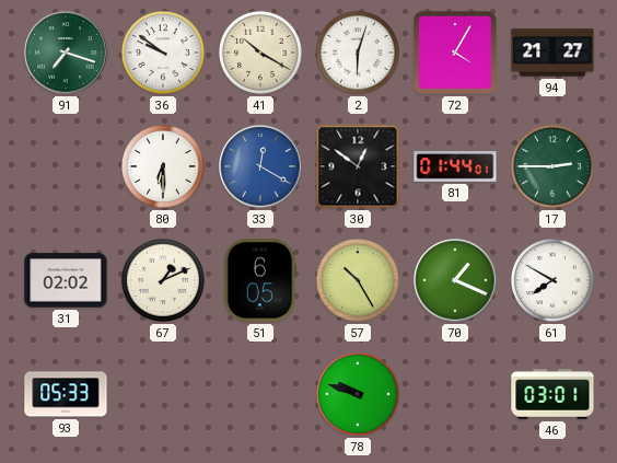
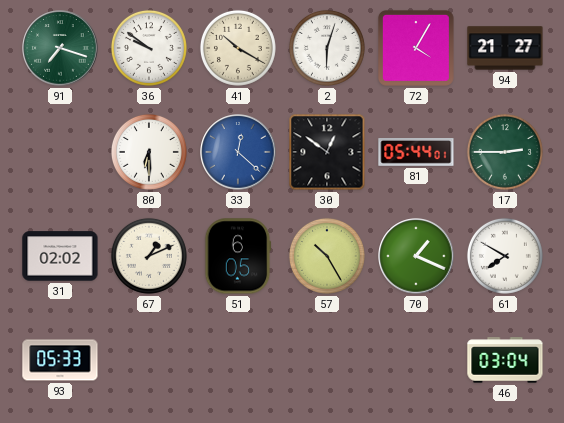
33: 12:20 -> 12:22 (238, 152)
81: 01:44 -> 05:44 (416, 153)
78: 9:48 -> none (358, 394)
46: 03:01 -> 03:04 (505, 360)
